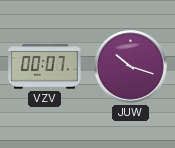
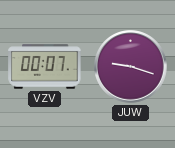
JUW: 10:18 -> 9:18 (131, 67)
